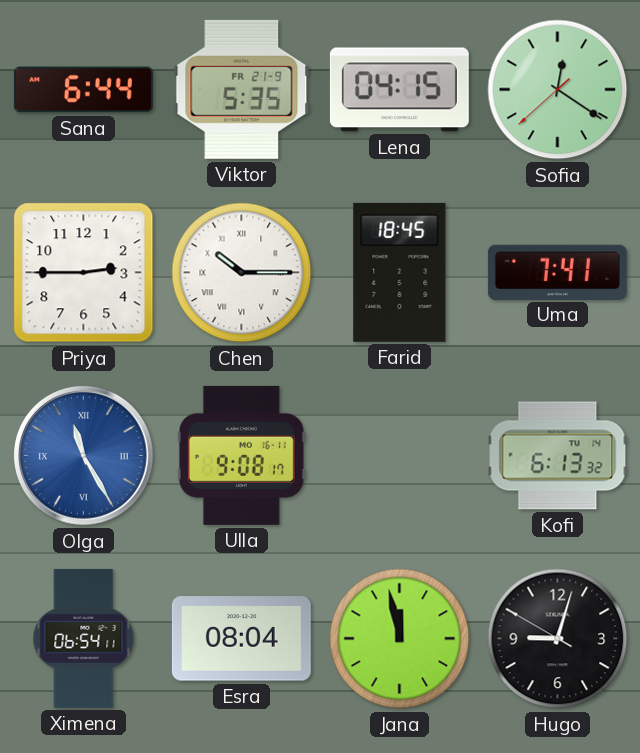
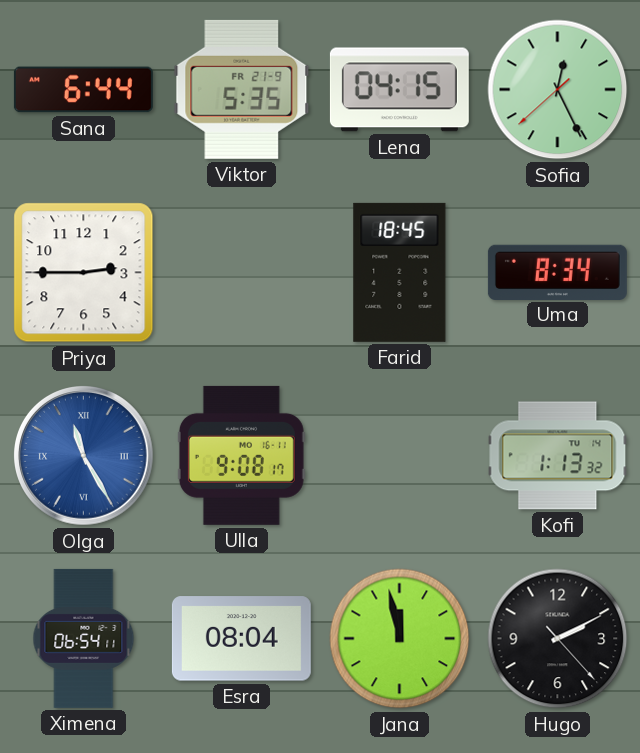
Sofia: 12:20 -> 12:25 (558, 90)
Chen: 10:15 -> none (242, 273)
Uma: 7:41 -> 8:34 (557, 272)
Kofi: 6:13 -> 1:13 (558, 456)
Hugo: 9:02 -> 2:10 (558, 639)
